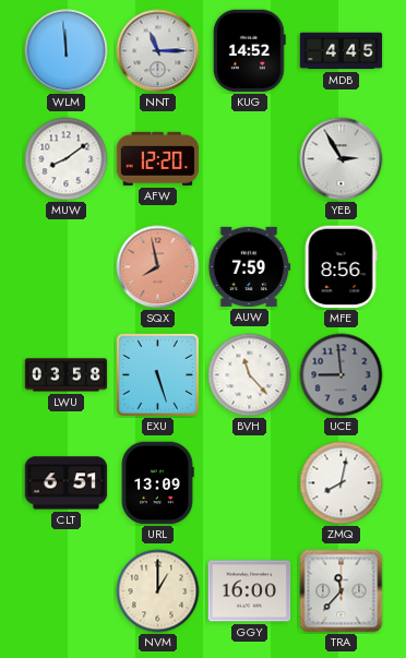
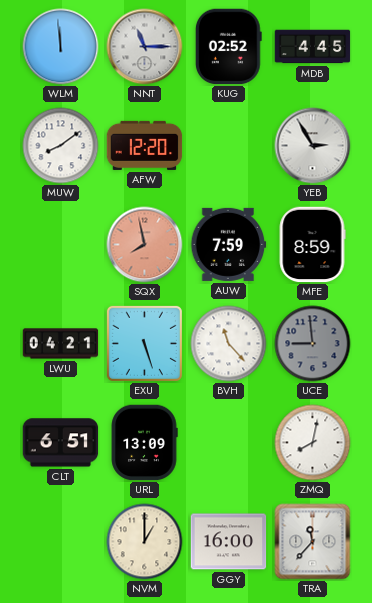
KUG: 14:52 -> 02:52 (229, 47)
MFE: 8:56 -> 8:59 (312, 245)
LWU: 03:58 -> 04:21 (61, 344)
